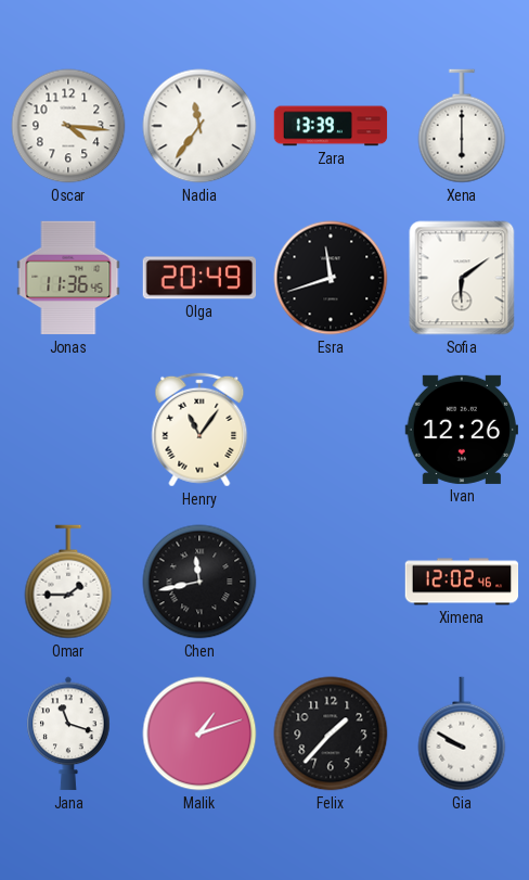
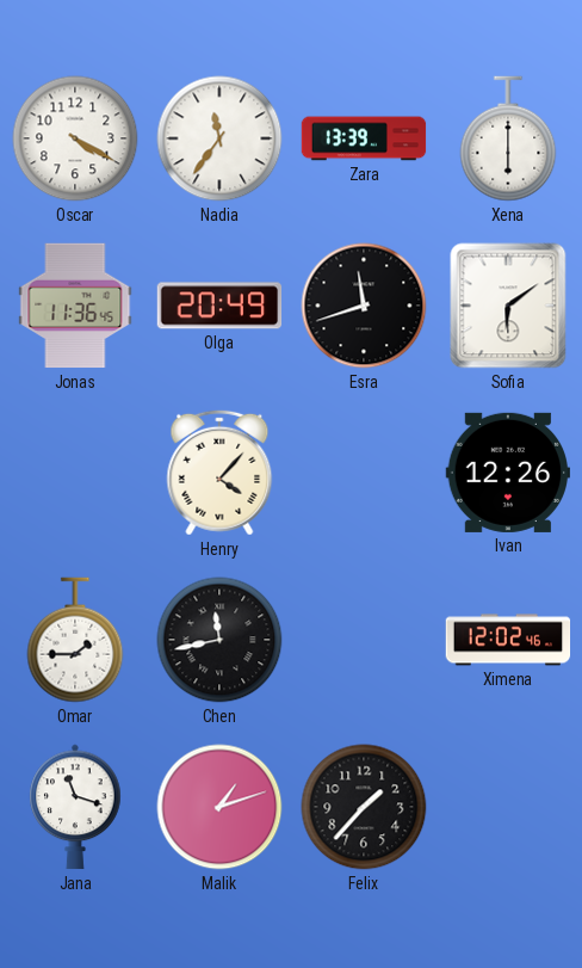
Oscar: 4:16 -> 4:20 (75, 138)
Henry: 11:06 -> 4:07 (219, 473)
Gia: 9:50 -> none (462, 734)
